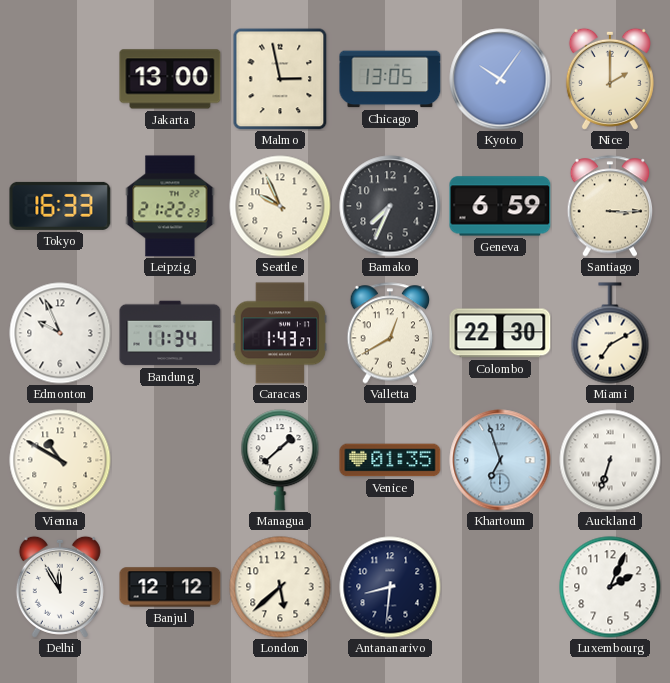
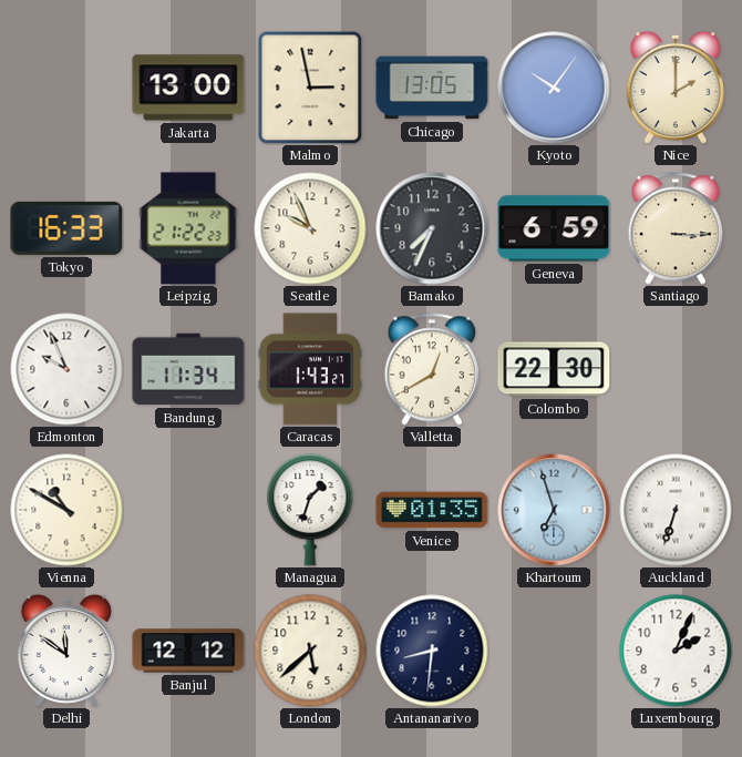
Miami: 7:10 -> none (610, 333)
Managua: 1:38 -> 1:33 (310, 510)
Delhi: 11:55 -> 11:51 (66, 651)
